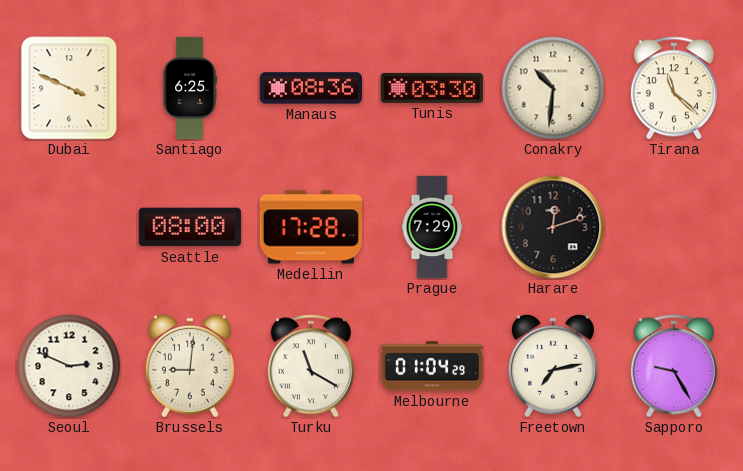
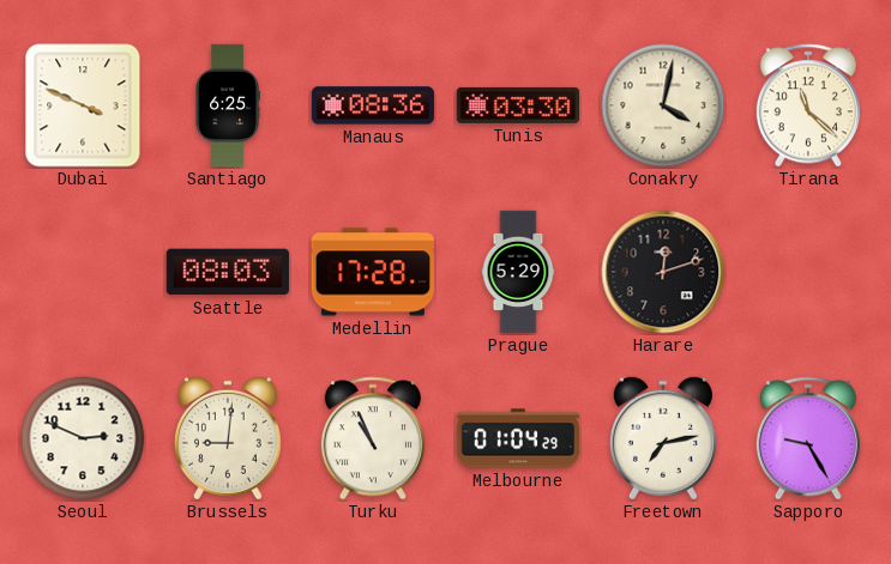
Conakry: 10:31 -> 4:02 (663, 105)
Seattle: 08:00 -> 08:03 (228, 272)
Prague: 7:29 -> 5:29 (518, 272)
Turku: 11:20 -> 10:56 (373, 438)
